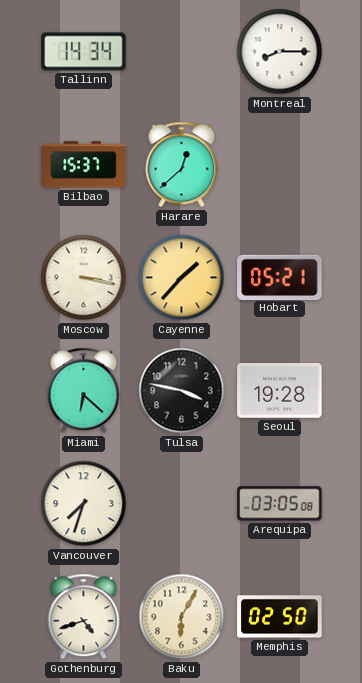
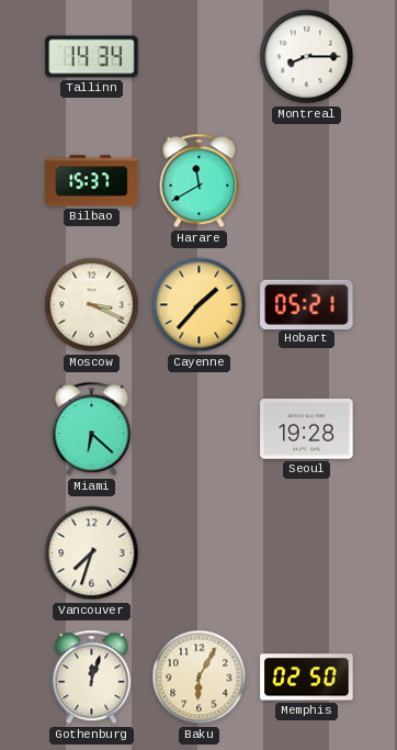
Harare: 12:38 -> 11:40 (200, 181)
Moscow: 3:17 -> 3:19 (92, 305)
Tulsa: 3:47 -> none (182, 391)
Arequipa: 03:05 -> none (280, 504)
Gothenburg: 4:42 -> 12:03 (92, 678)
